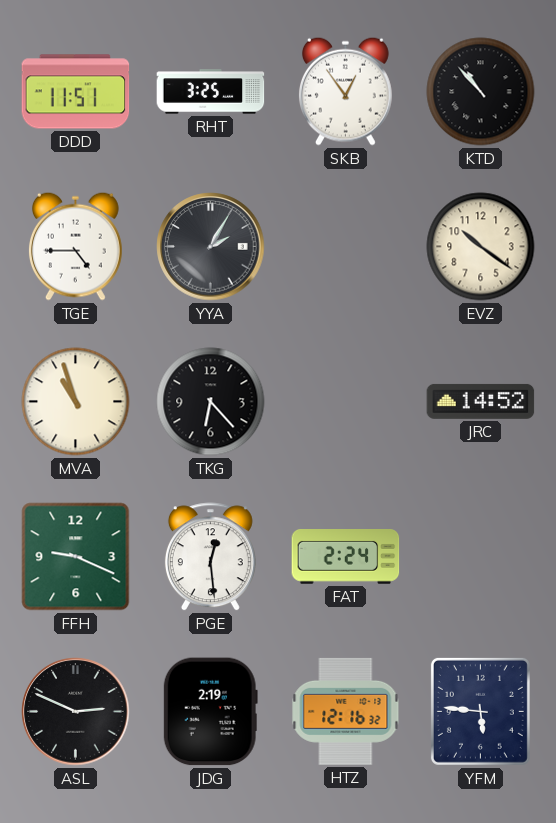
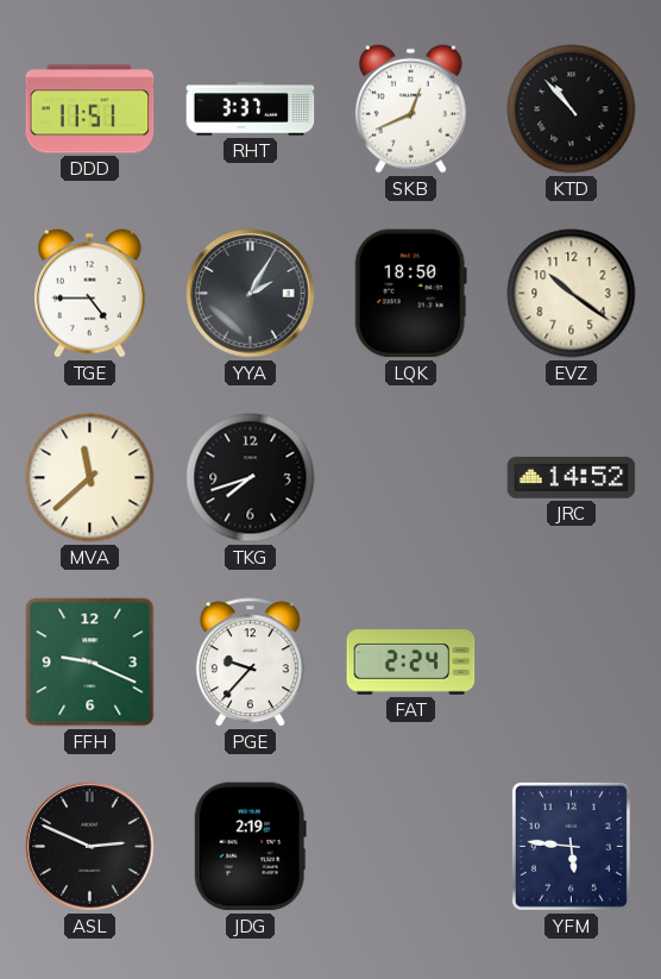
RHT: 3:25 -> 3:37 (251, 109)
SKB: 12:54 -> 12:41 (410, 108)
LQK: none -> 18:50 (410, 294)
MVA: 10:57 -> 11:38 (90, 478)
TKG: 6:23 -> 7:42 (251, 478)
PGE: 12:29 -> 9:37 (250, 663)
HTZ: 12:16 -> none (346, 711)
